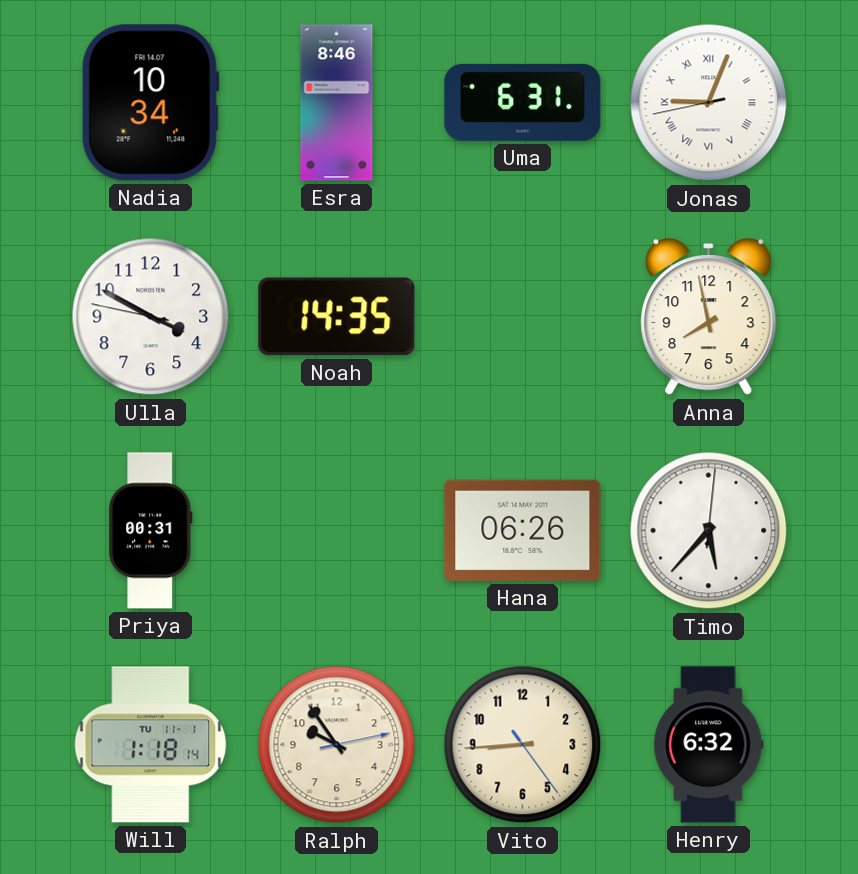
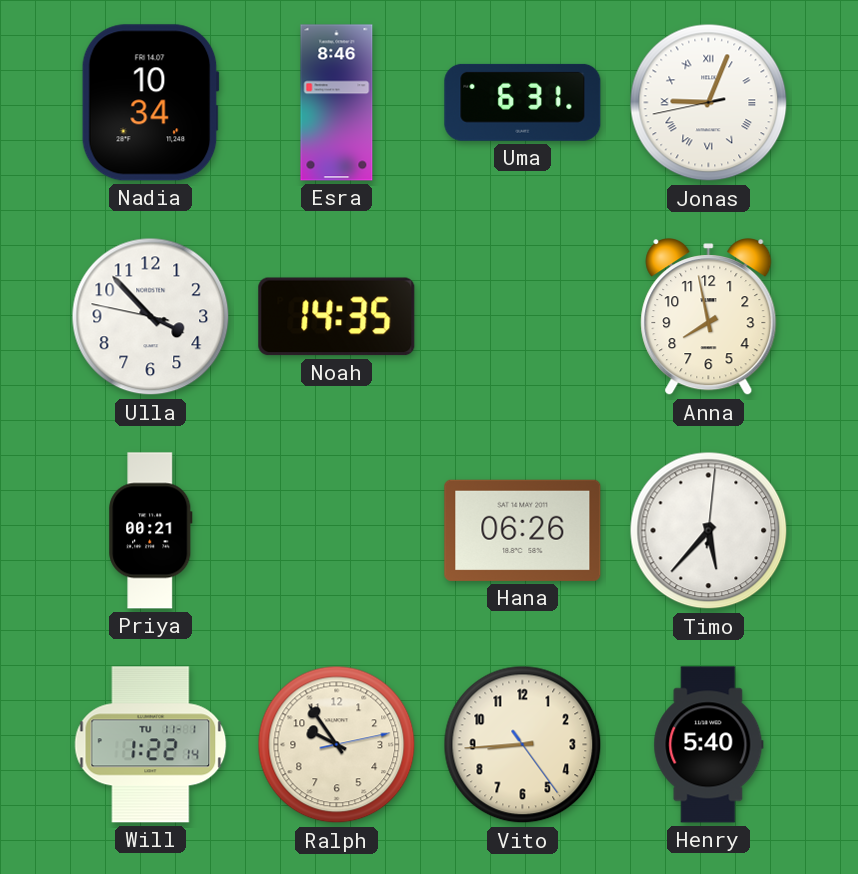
Ulla: 3:49 -> 3:52 (151, 317)
Priya: 00:31 -> 00:21 (151, 531)
Will: 1:18 -> 1:22 (151, 745)
Henry: 6:32 -> 5:40 (709, 745)
